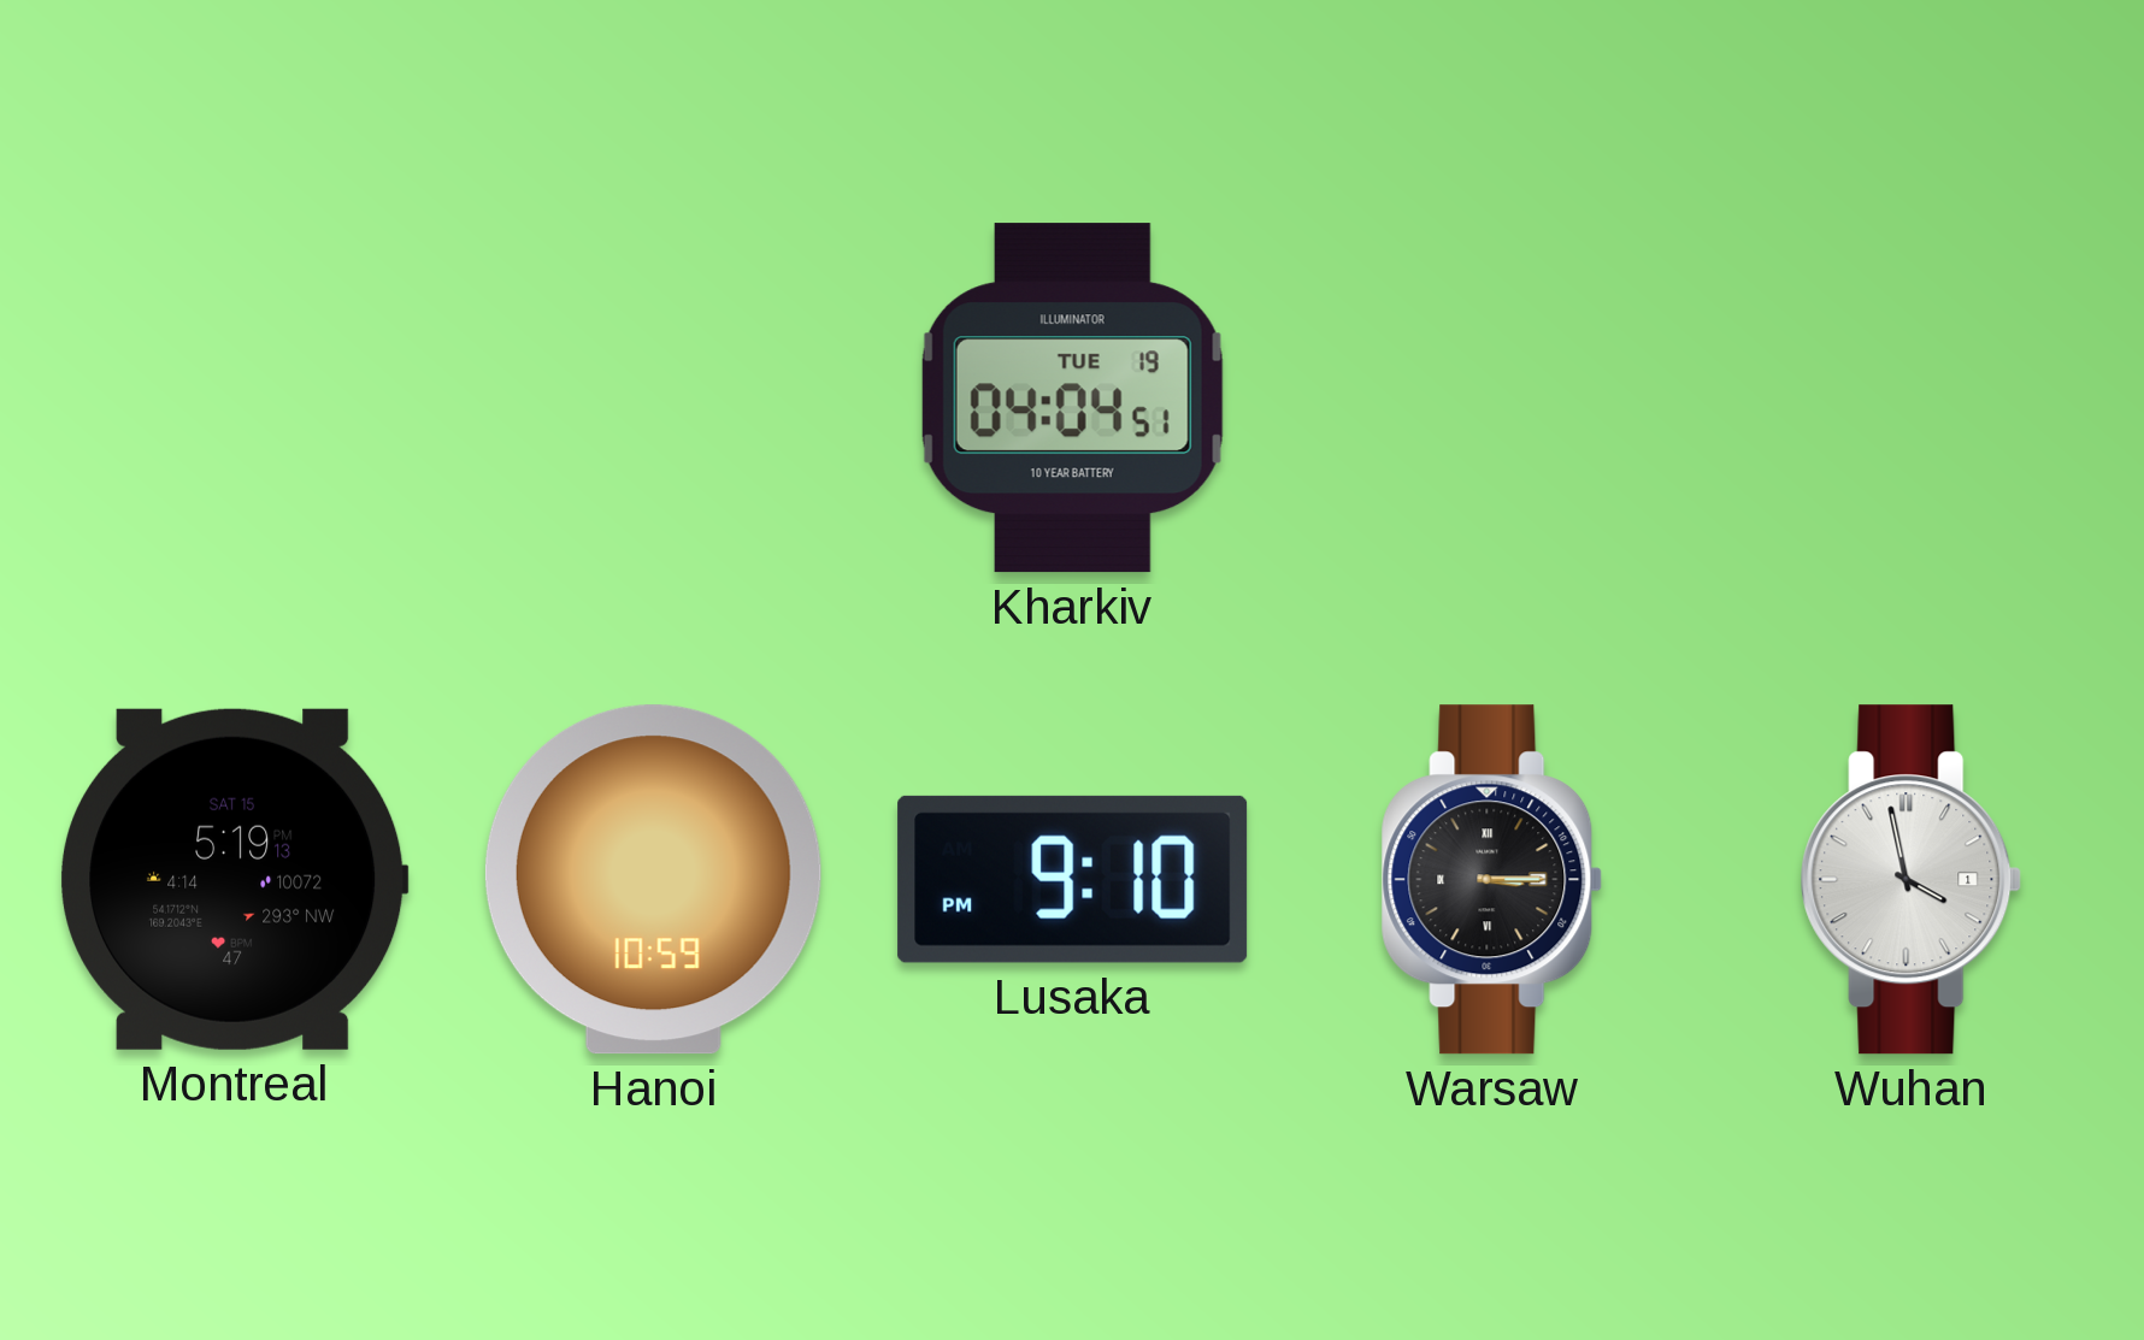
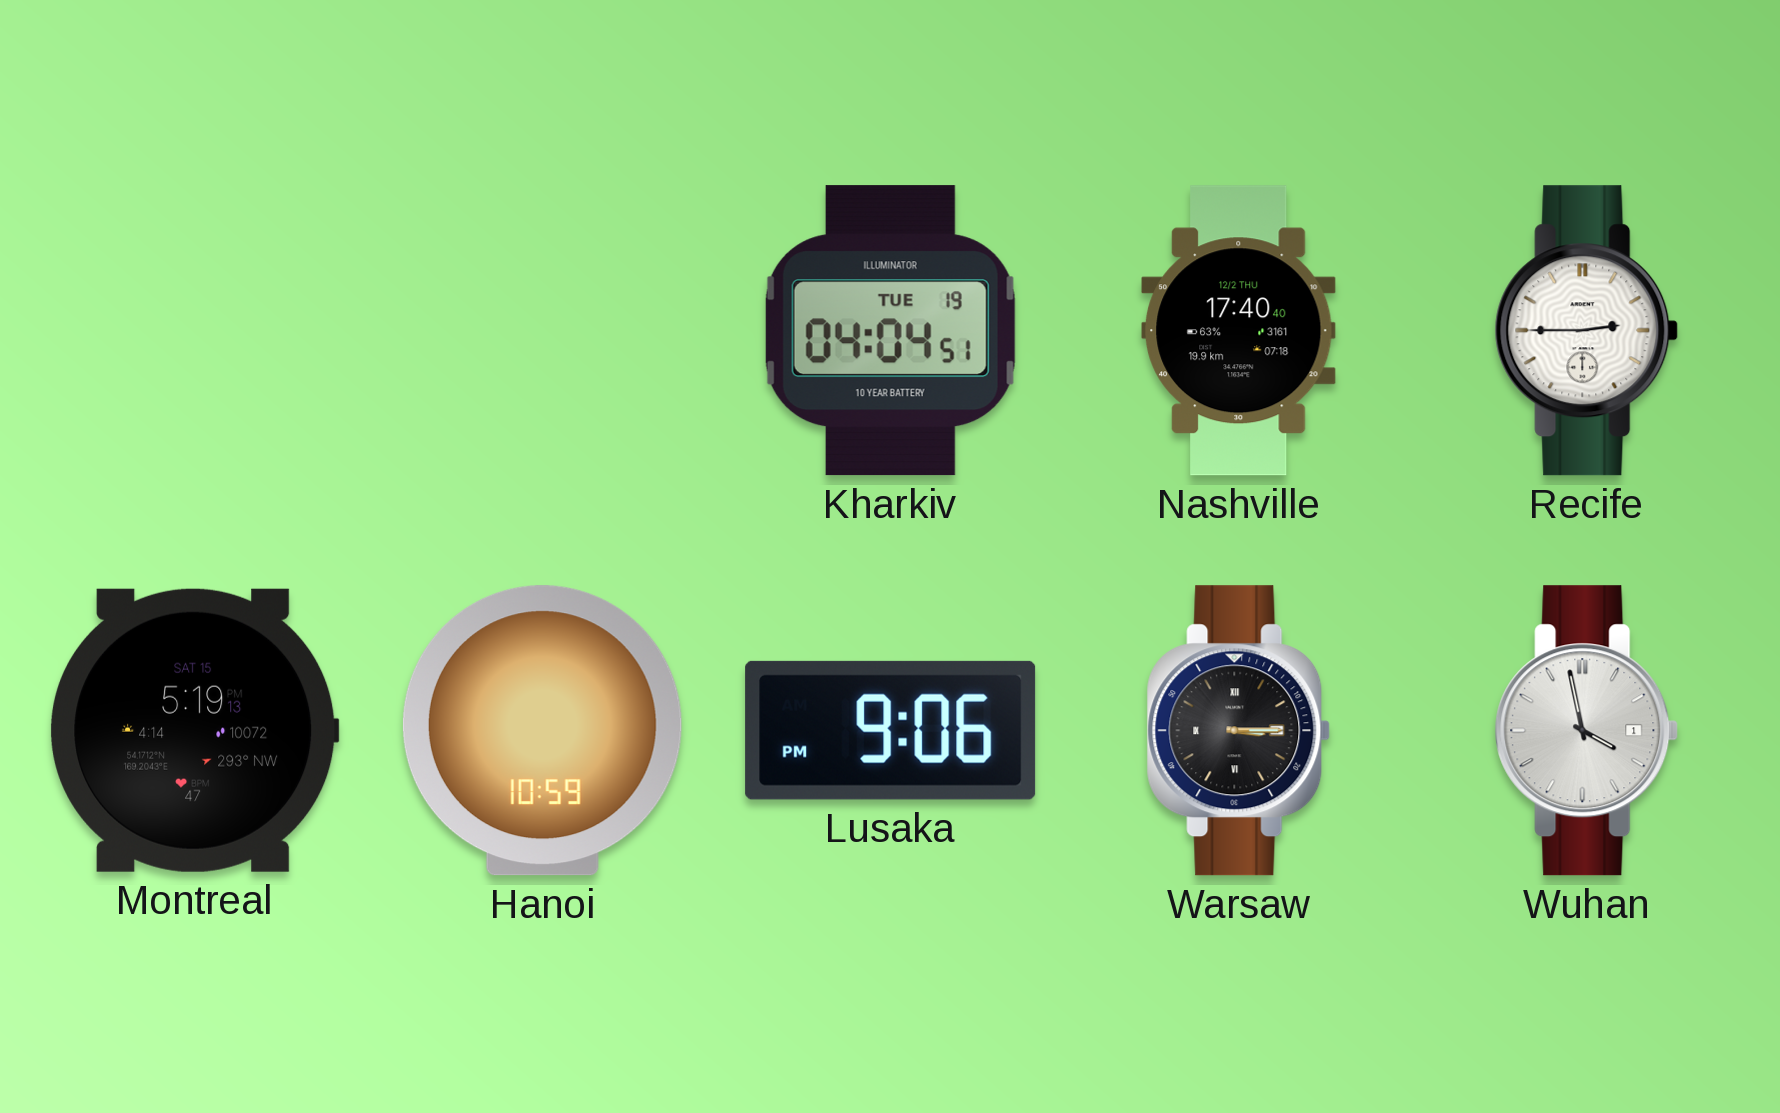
Nashville: none -> 17:40 (1239, 331)
Recife: none -> 2:45 (1587, 331)
Lusaka: 9:10 -> 9:06 (891, 730)
